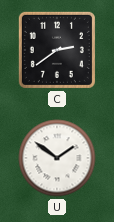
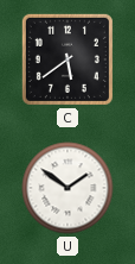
C: 2:39 -> 5:39 (67, 59)
